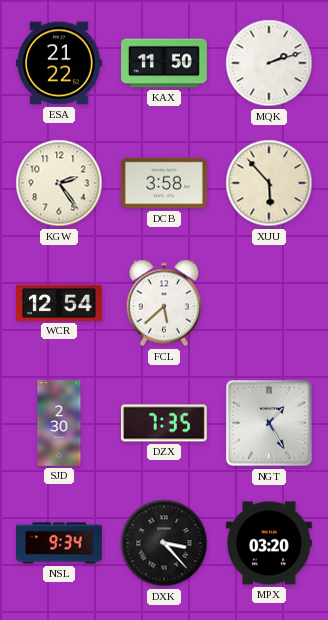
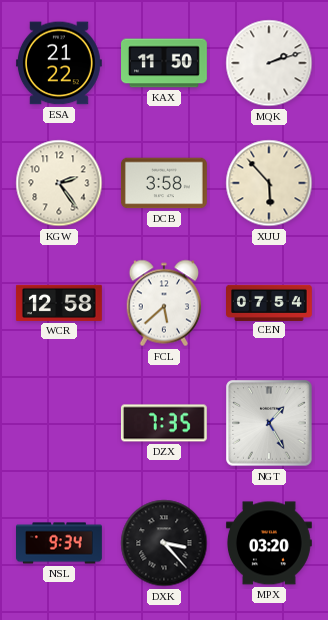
WCR: 12:54 -> 12:58 (59, 303)
CEN: none -> 07:54 (270, 302)
SJD: 2:30 -> none (59, 424)
